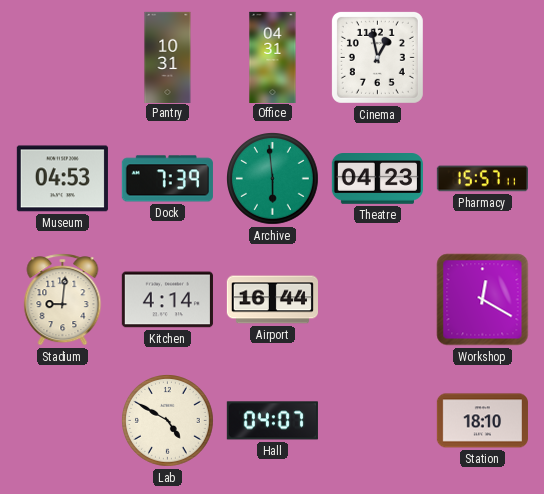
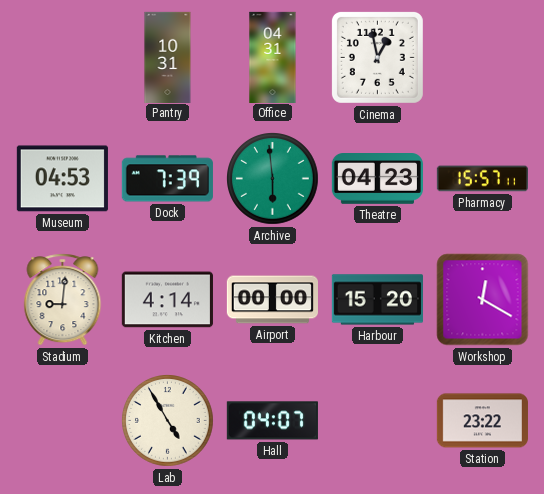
Airport: 16:44 -> 00:00 (272, 300)
Harbour: none -> 15:20 (377, 300)
Lab: 4:50 -> 4:55 (168, 421)
Station: 18:10 -> 23:22 (482, 421)
